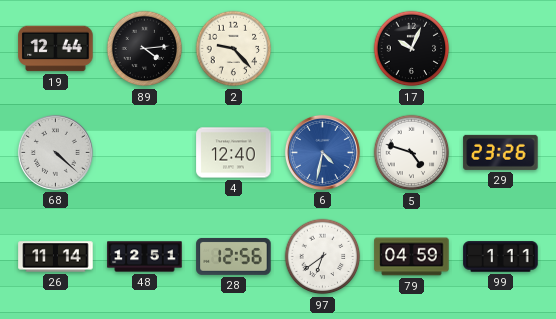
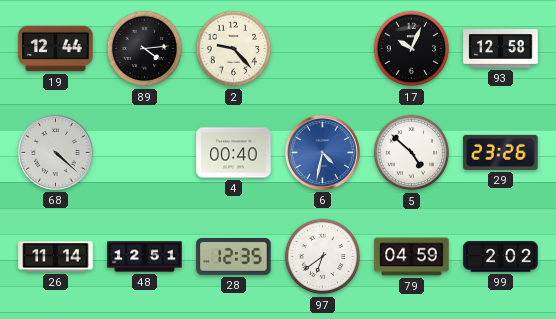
93: none -> 12:58 (501, 49)
4: 12:40 -> 00:40 (234, 153)
5: 4:48 -> 4:52 (412, 153)
28: 12:56 -> 12:35 (234, 256)
99: 1:11 -> 2:02 (501, 257)
